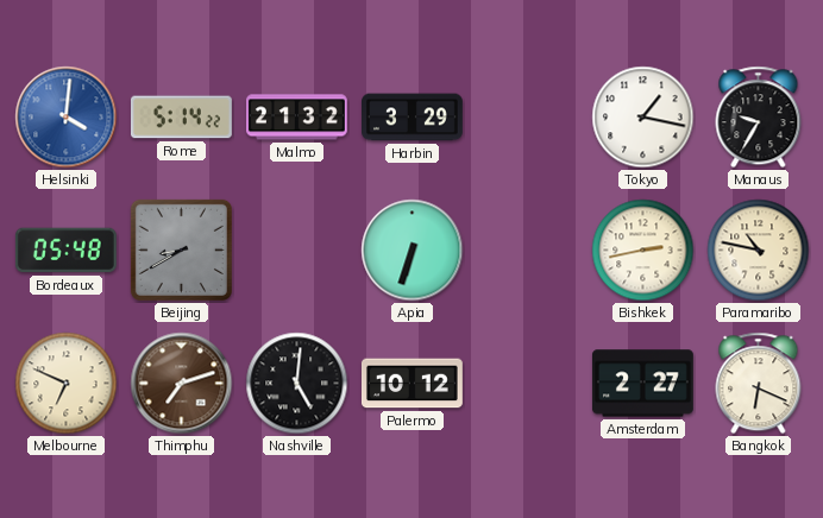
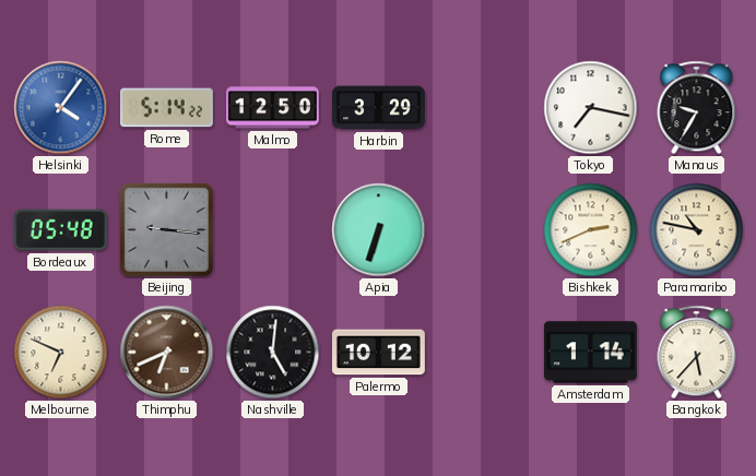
Helsinki: 4:01 -> 4:06 (61, 108)
Malmo: 21:32 -> 12:50 (272, 108)
Tokyo: 1:17 -> 7:17 (591, 108)
Beijing: 8:40 -> 9:16 (166, 229)
Bishkek: 2:43 -> 2:41 (591, 230)
Thimphu: 7:12 -> 6:41 (167, 353)
Amsterdam: 2:27 -> 1:14 (590, 353)
Bangkok: 6:19 -> 5:37 (697, 353)
